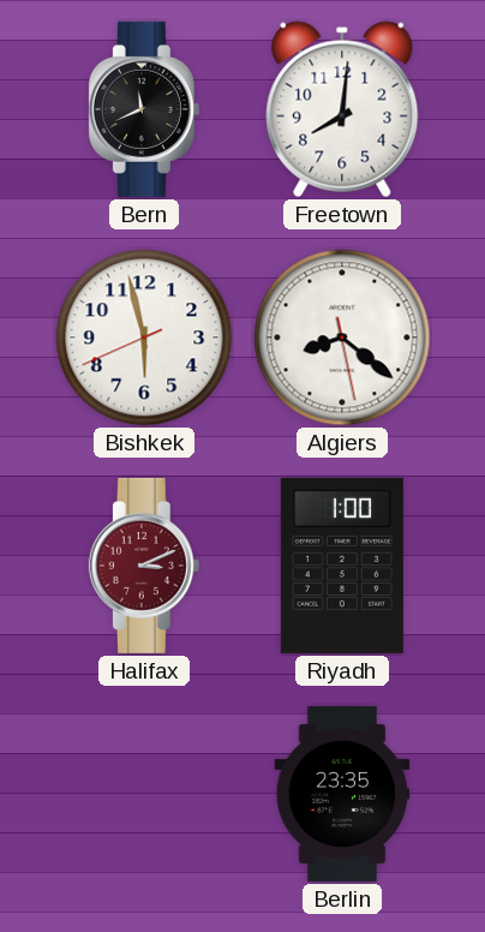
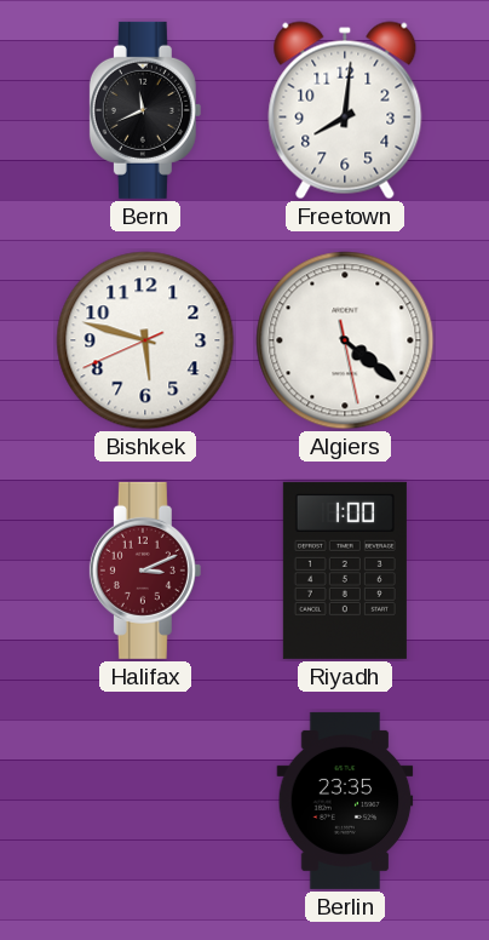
Bishkek: 5:57 -> 5:47 (145, 340)
Algiers: 8:21 -> 4:21 (345, 340)
